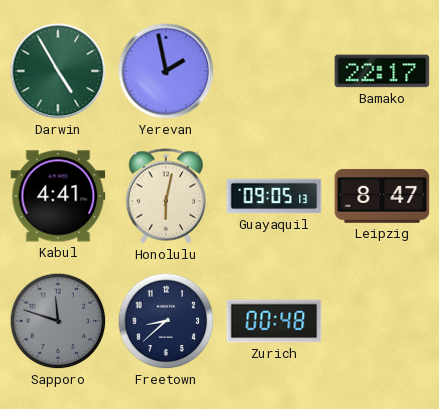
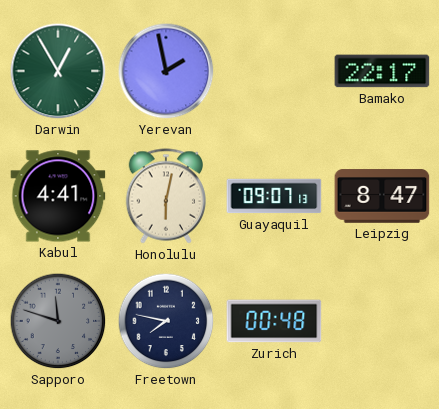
Darwin: 4:55 -> 12:55 (58, 71)
Guayaquil: 09:05 -> 09:07 (274, 196)
Freetown: 8:38 -> 7:47 (166, 321)
